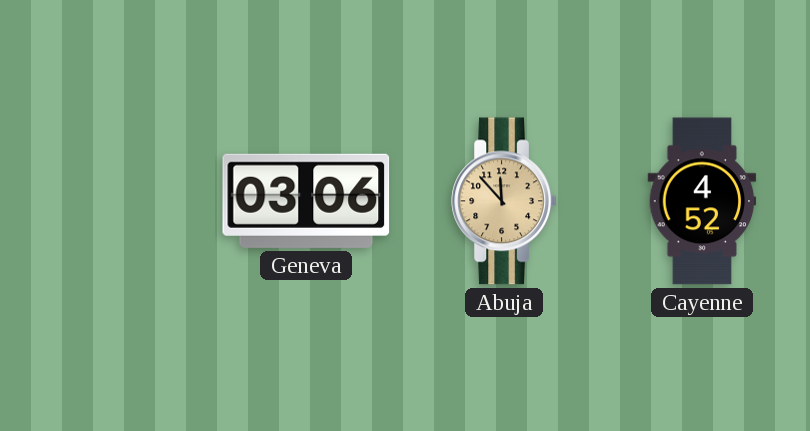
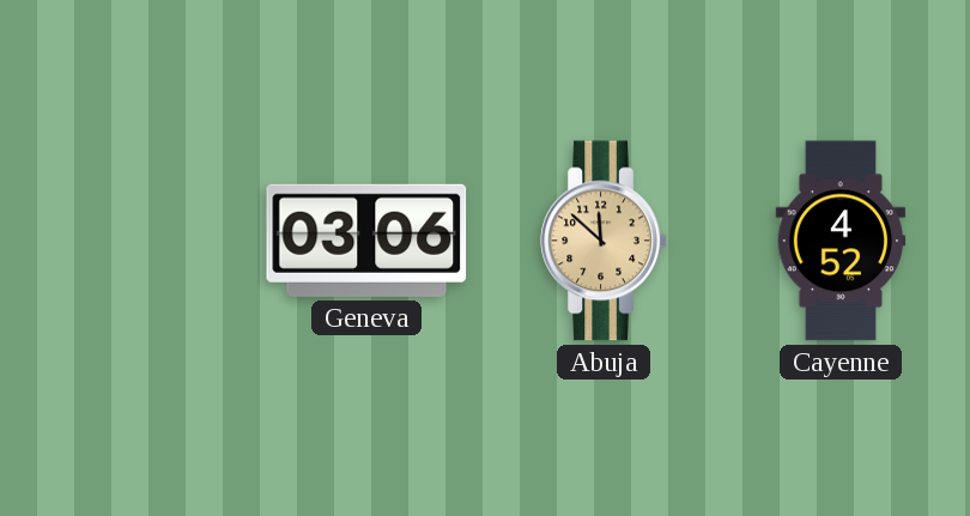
Abuja: 11:53 -> 11:52 (604, 241)
